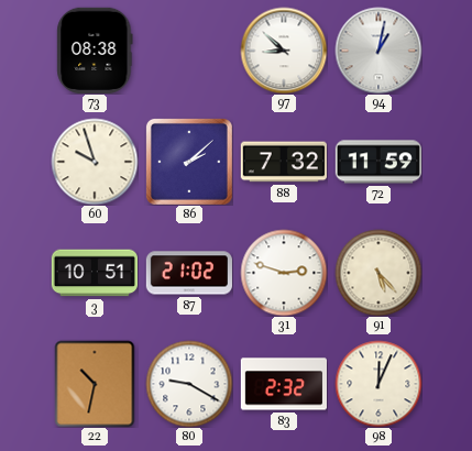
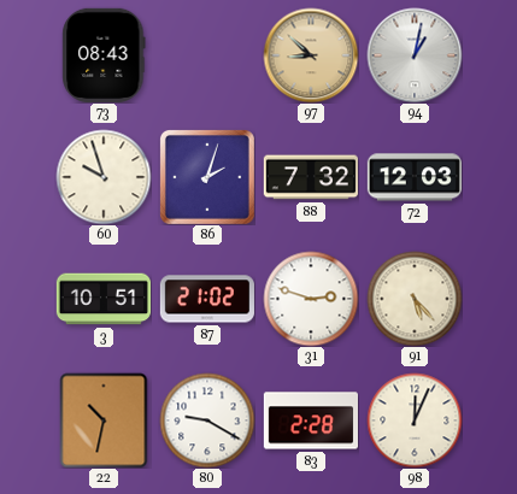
73: 08:38 -> 08:43 (104, 55)
97 dial: white -> champagne (311, 55)
86: 2:08 -> 2:03 (207, 177)
72: 11:59 -> 12:03 (415, 177)
83: 2:32 -> 2:28 (310, 421)
